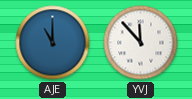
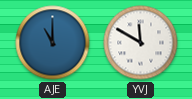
YVJ: 11:53 -> 11:50 (141, 43)
